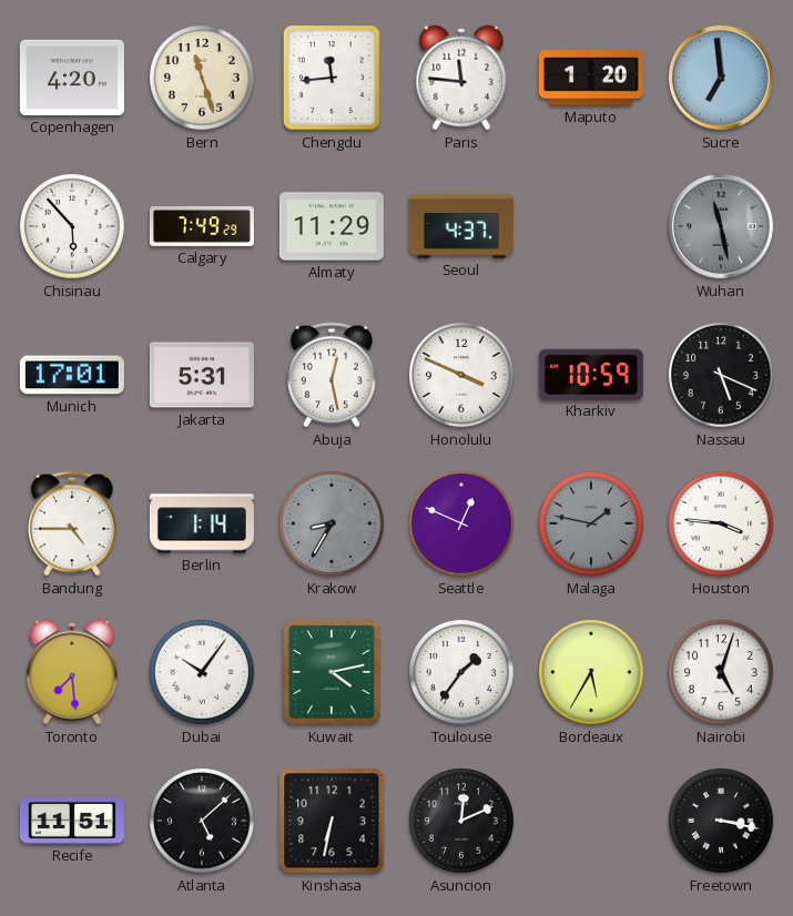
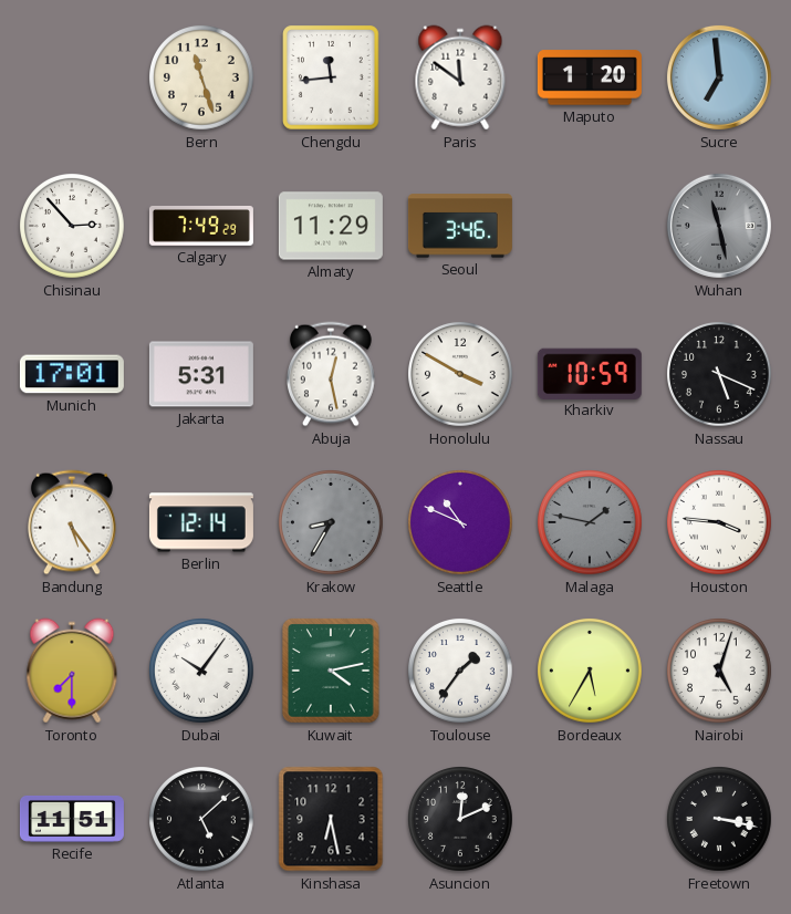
Copenhagen: 4:20 -> none (72, 78)
Paris: 11:46 -> 11:51 (460, 77)
Chisinau: 5:53 -> 2:53 (73, 227)
Seoul: 4:37 -> 3:46 (460, 226)
Honolulu: 3:49 -> 3:50 (461, 375)
Bandung: 4:45 -> 5:24 (73, 522)
Berlin: 1:14 -> 12:14 (201, 522)
Seattle: 12:49 -> 10:49 (461, 523)
Toronto: 7:29 -> 7:30 (72, 671)
Kinshasa: 6:32 -> 6:28 (331, 819)
